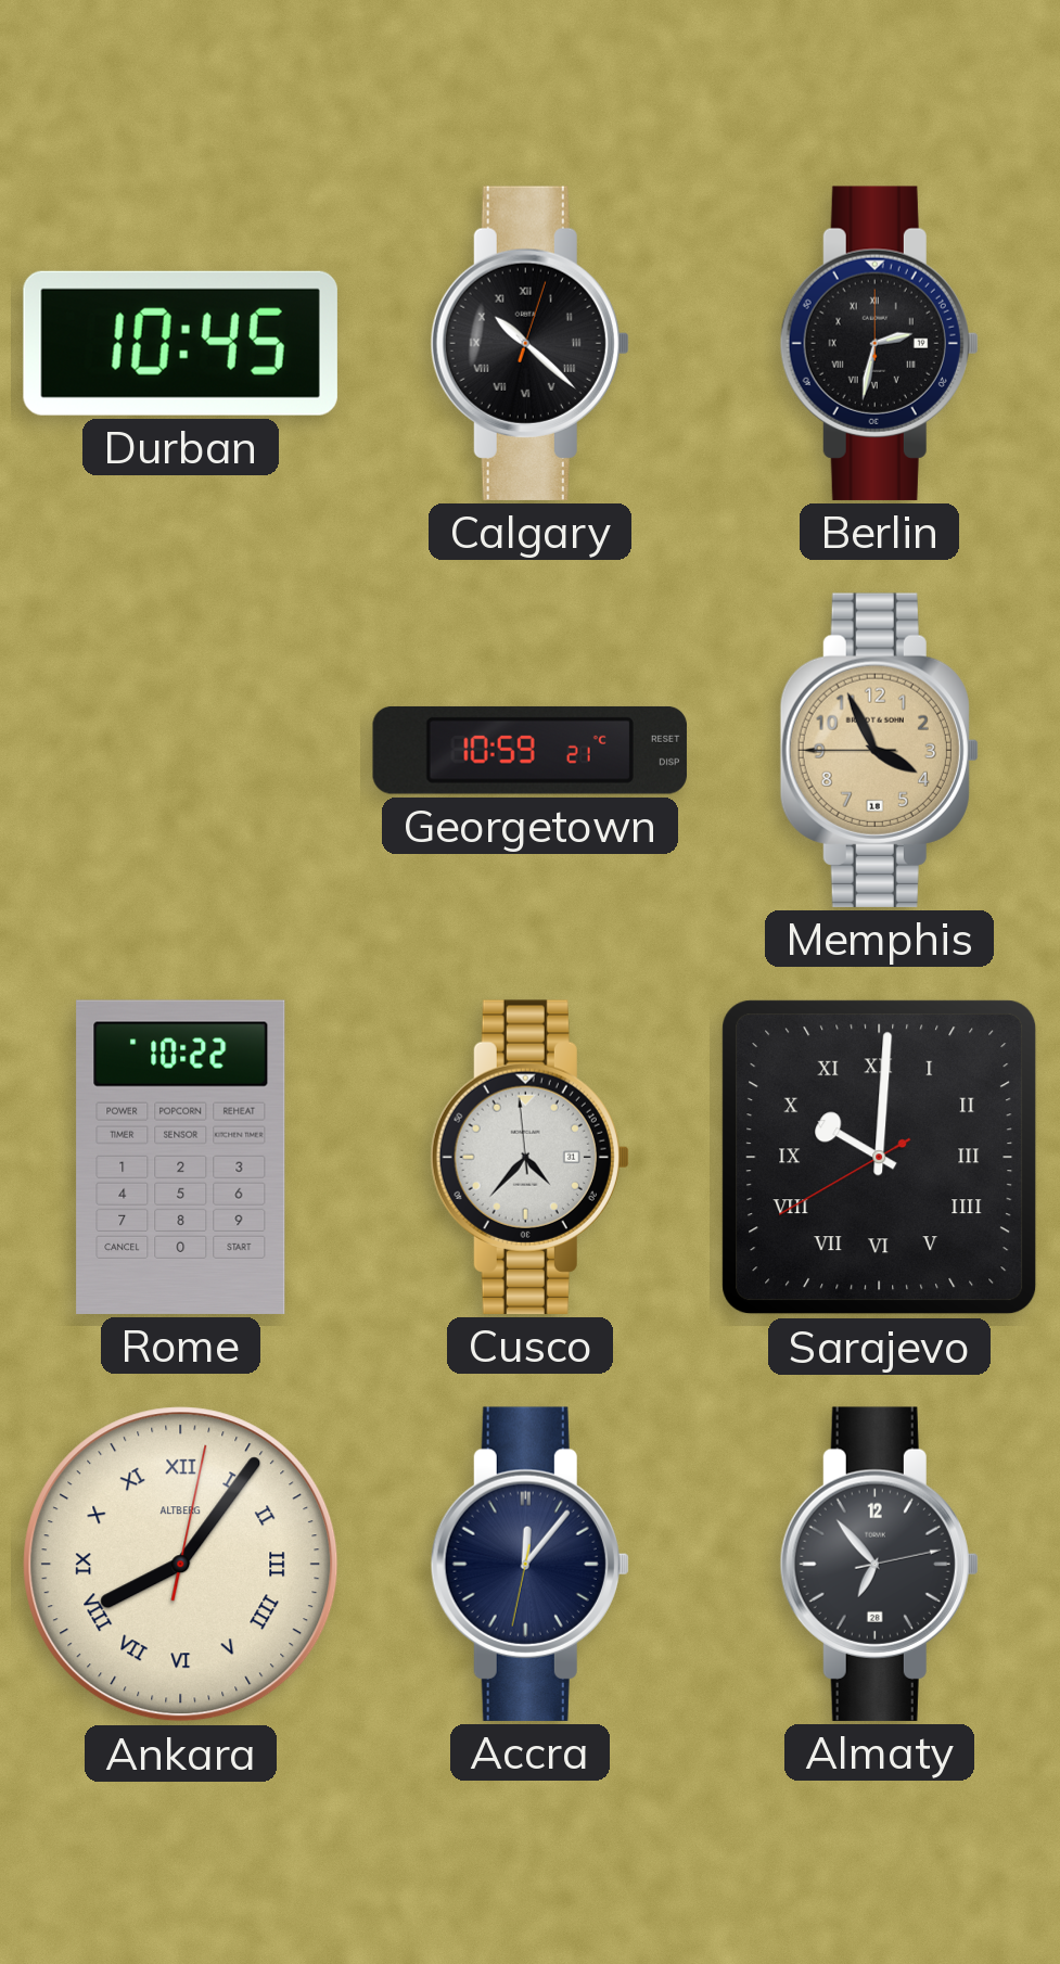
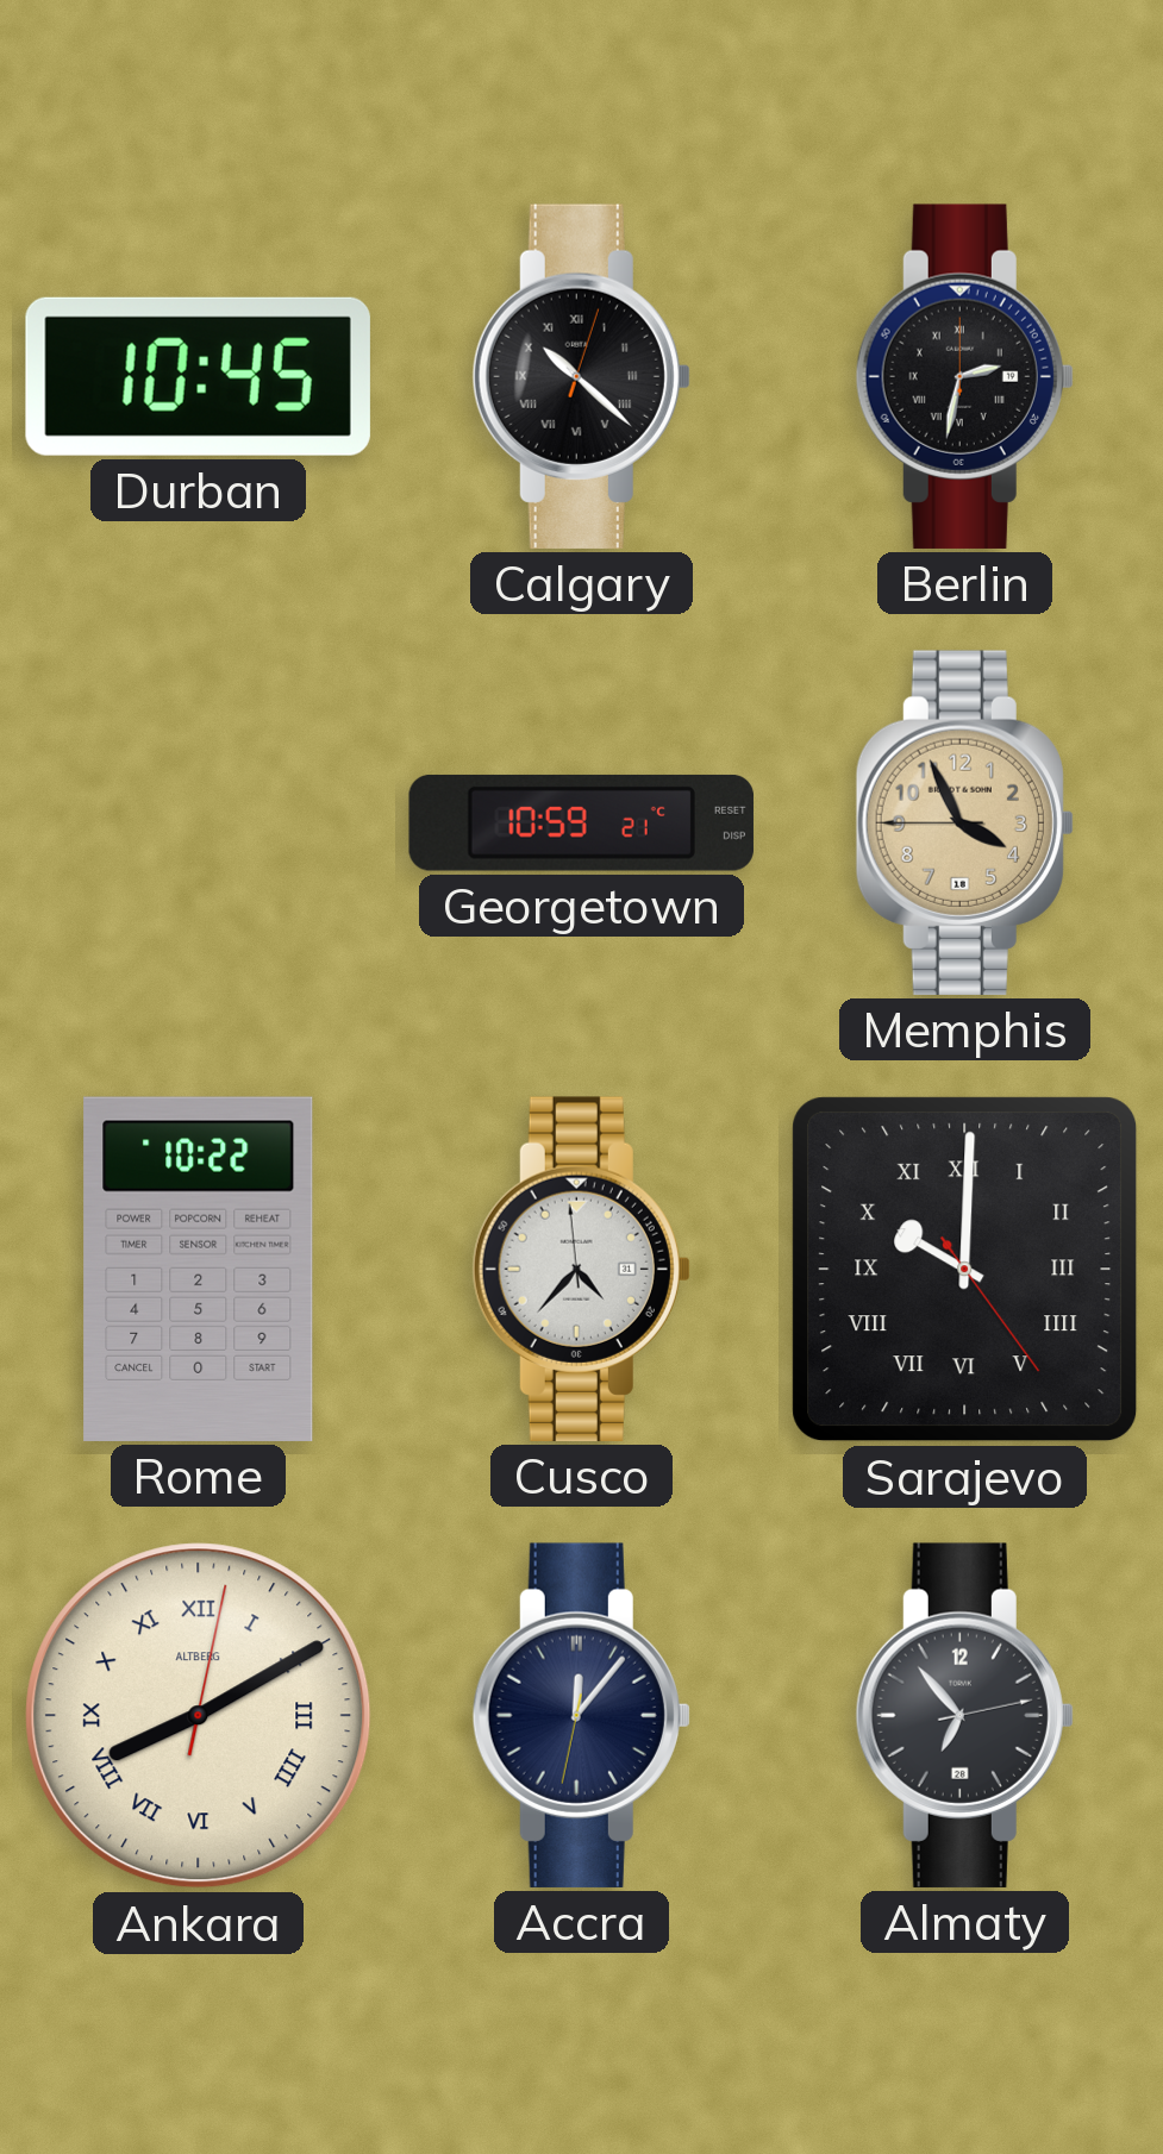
Sarajevo: 10:00:40 -> 10:00:24 (965, 1270)
Ankara: 8:06 -> 8:10 (199, 1716)
